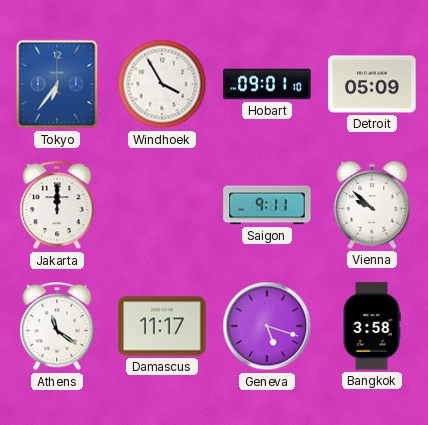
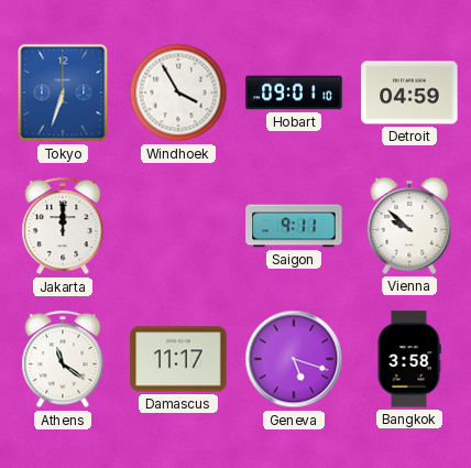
Tokyo: 6:36 -> 6:33 (63, 92)
Detroit: 05:09 -> 04:59 (409, 92)
